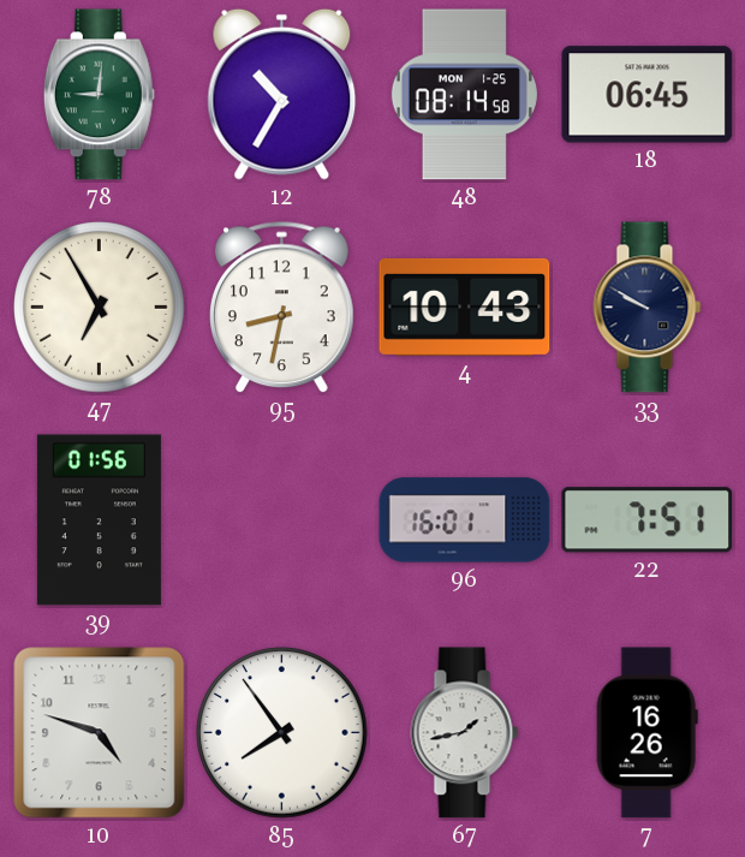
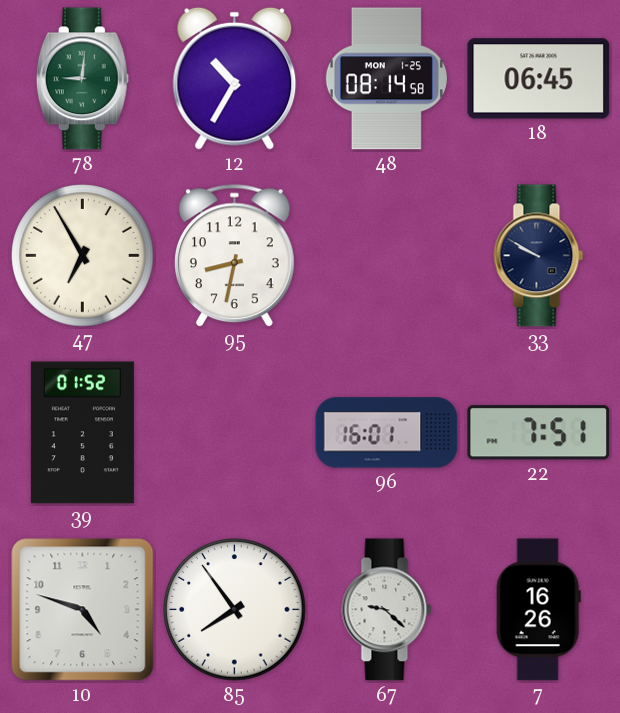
4: 10:43 -> none (465, 307)
39: 01:56 -> 01:52 (82, 433)
67: 1:43 -> 9:22 (387, 610)
